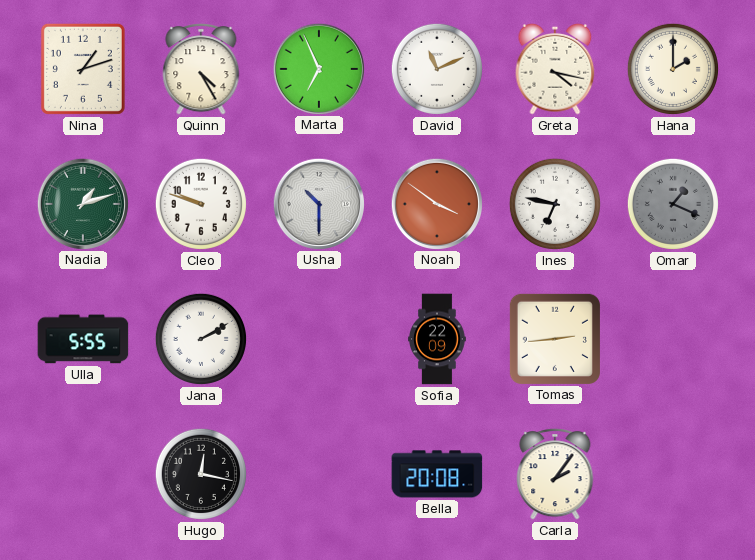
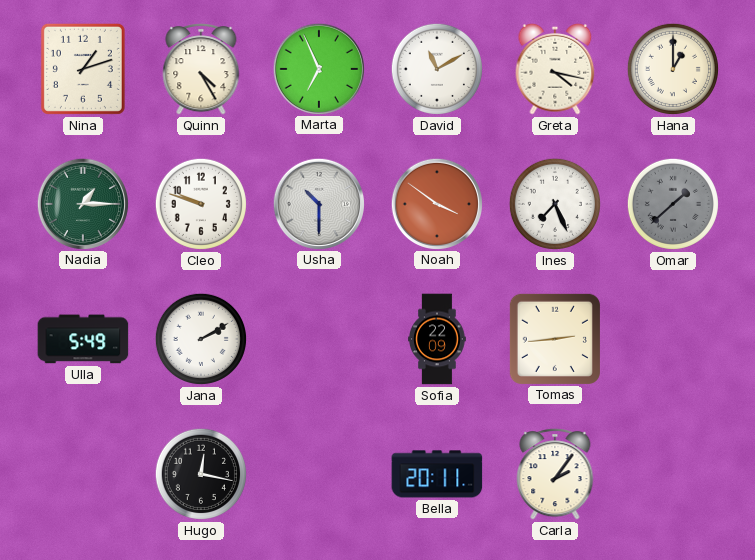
David: 11:11 -> 11:10 (437, 69)
Hana: 2:00 -> 1:00 (673, 69)
Nadia: 1:12 -> 1:15 (82, 203)
Ines: 6:47 -> 7:26 (555, 204)
Omar: 1:19 -> 1:38 (673, 204)
Ulla: 5:55 -> 5:49 (83, 339)
Bella: 20:08 -> 20:11 (437, 474)
